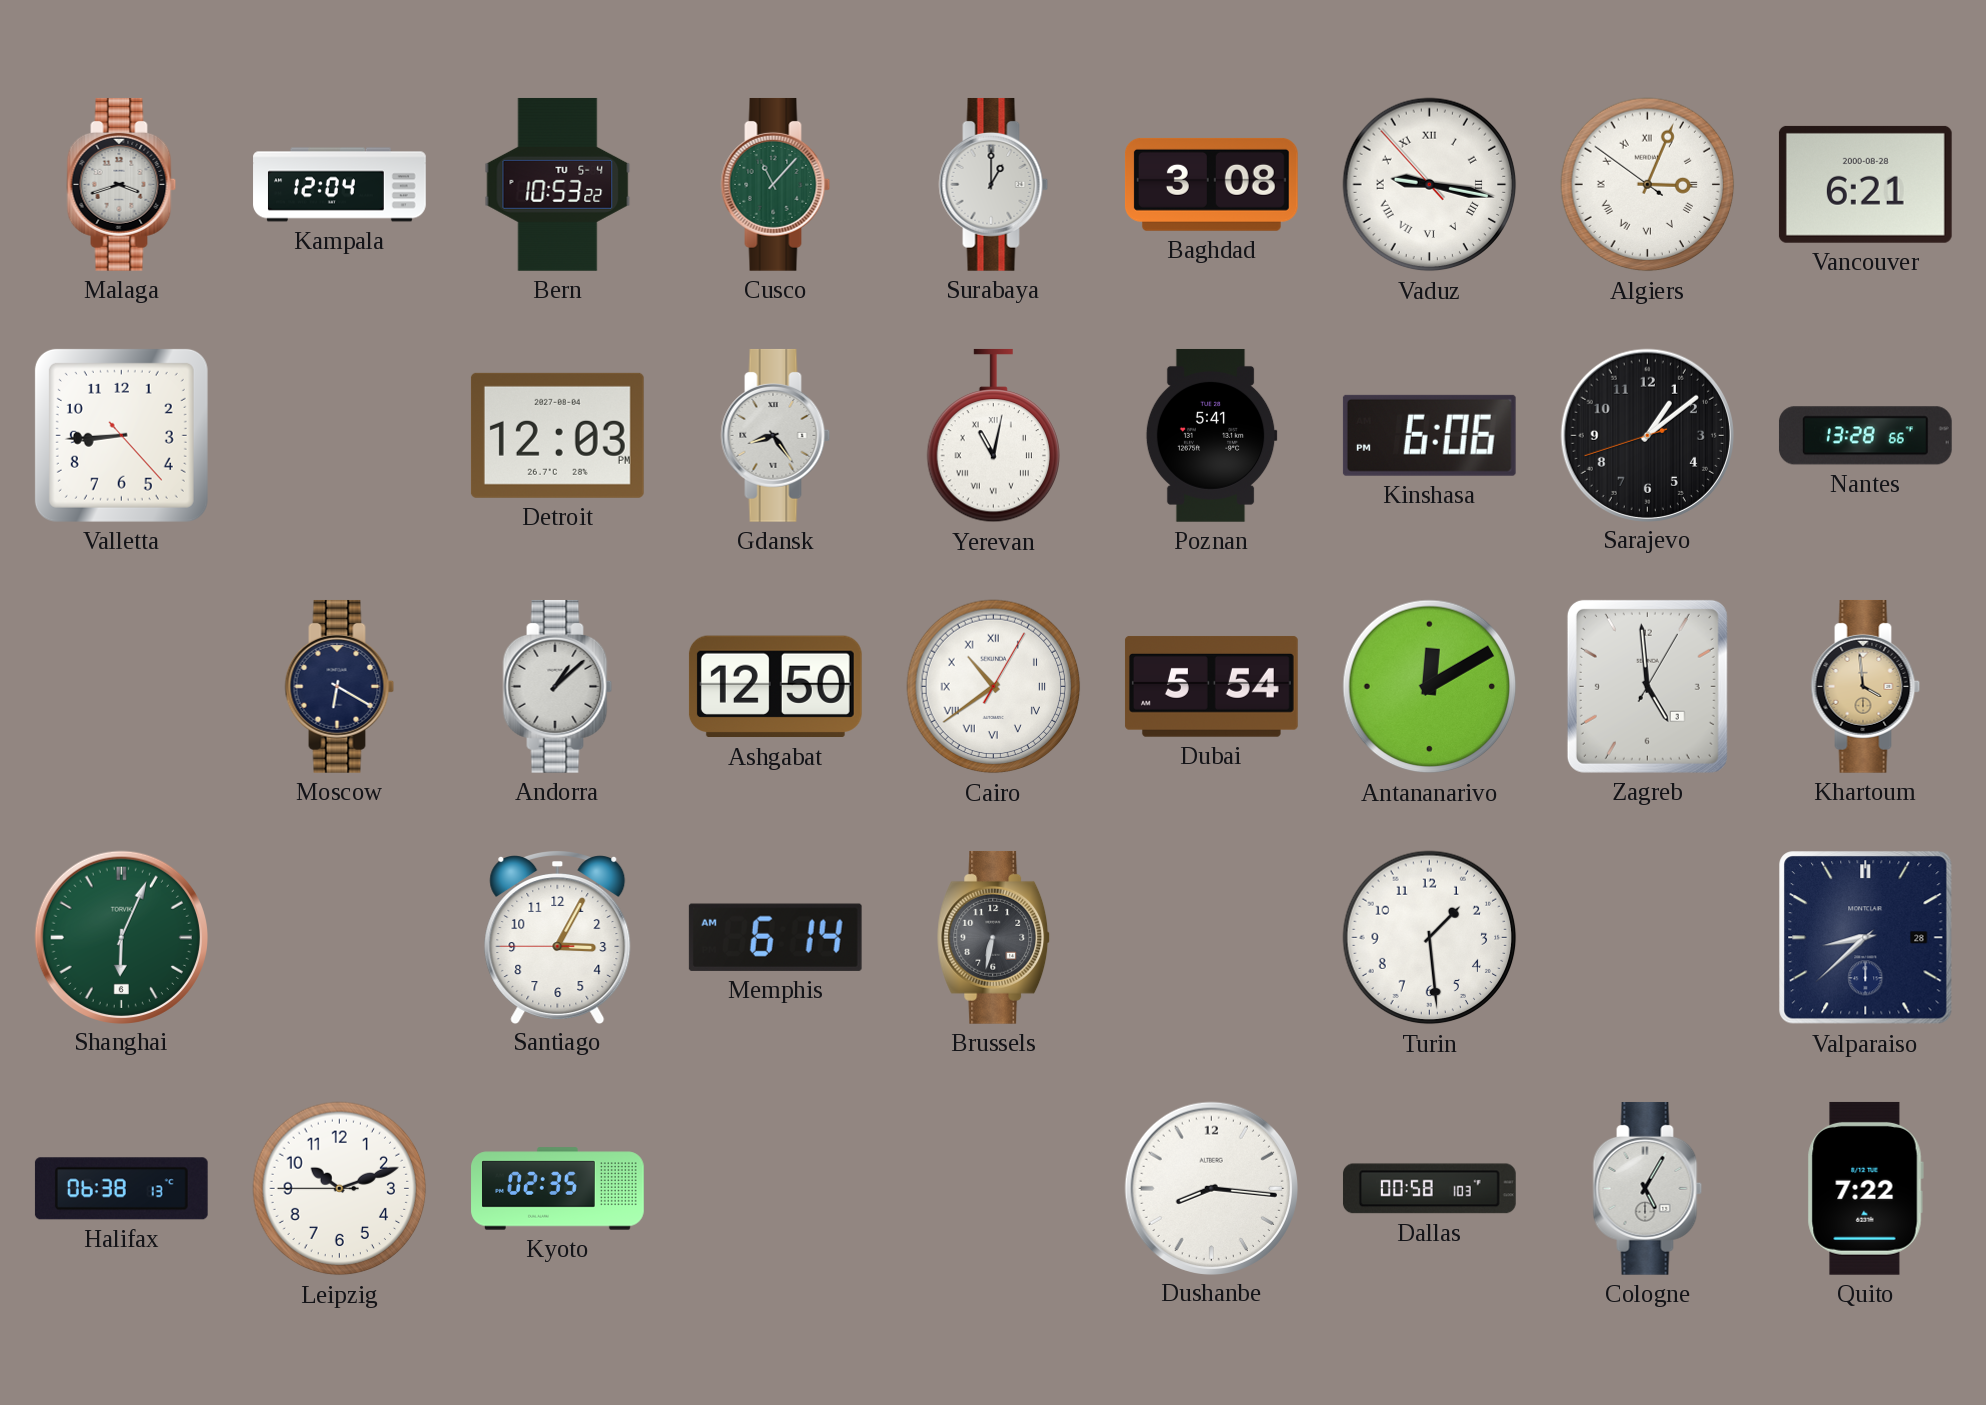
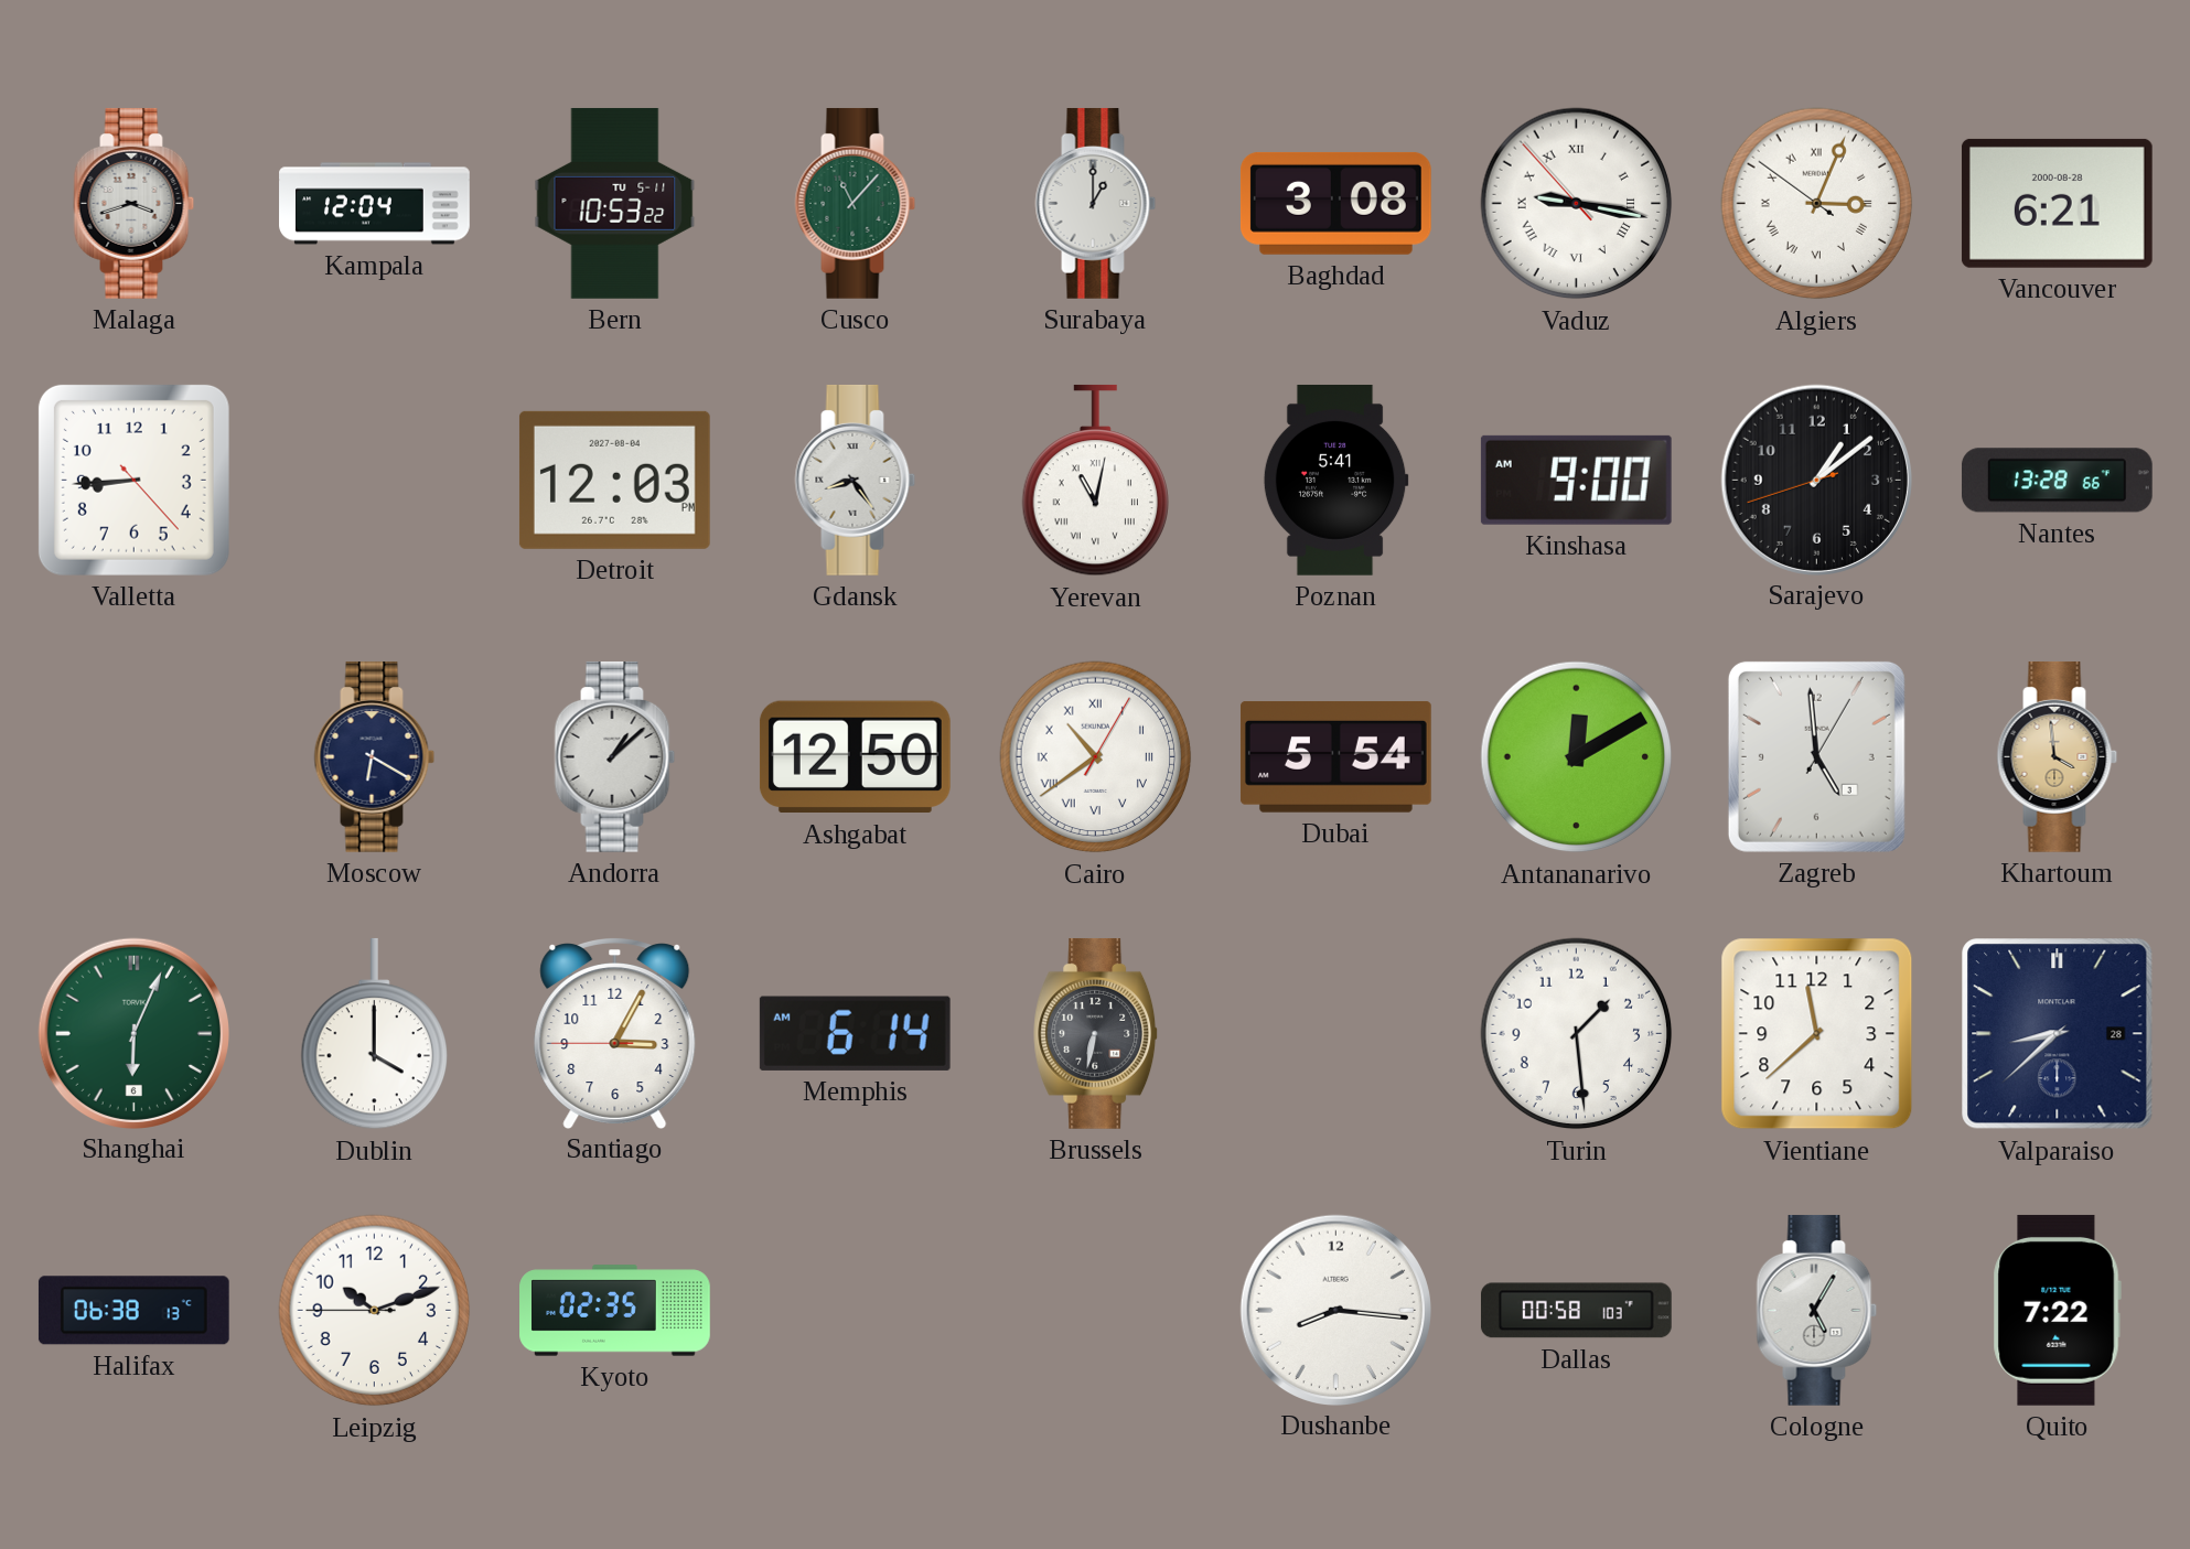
Bern date: TU 5-4 -> TU 5-11 (615, 203)
Kinshasa: 6:06 -> 9:00 (1576, 480)
Dublin: none -> 4:00 (374, 1034)
Vientiane: none -> 11:38 (1817, 1034)
